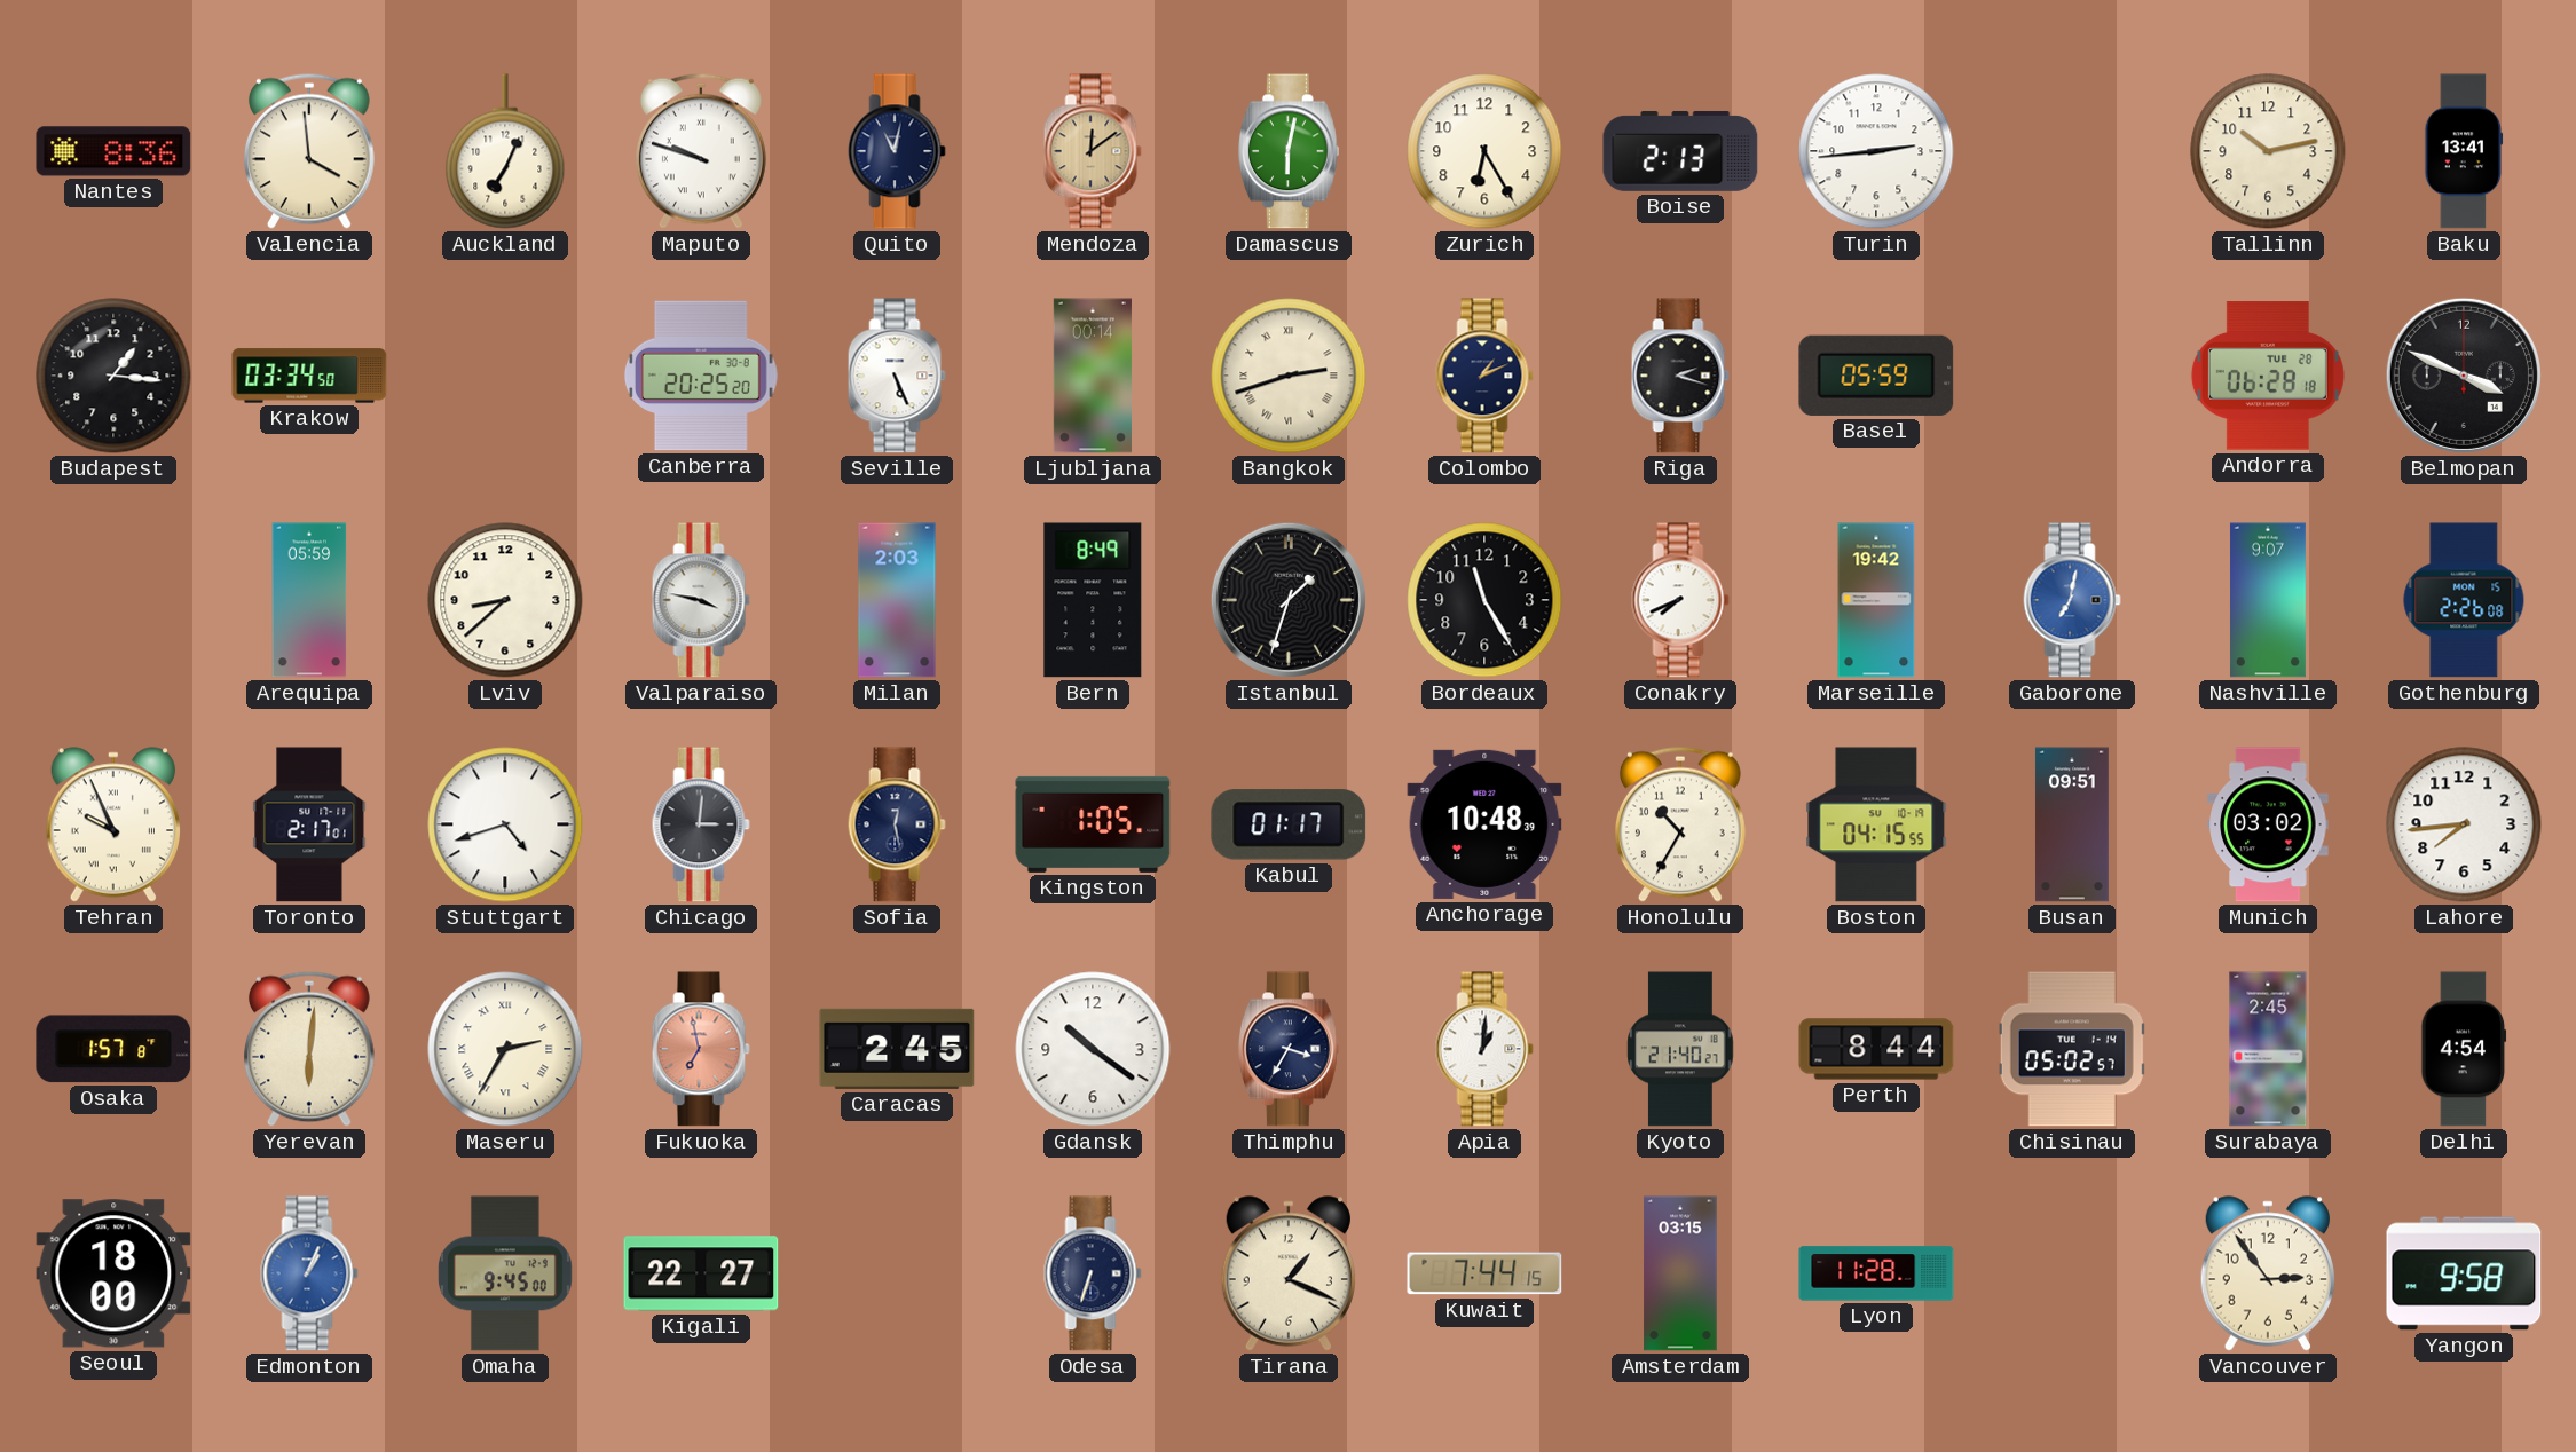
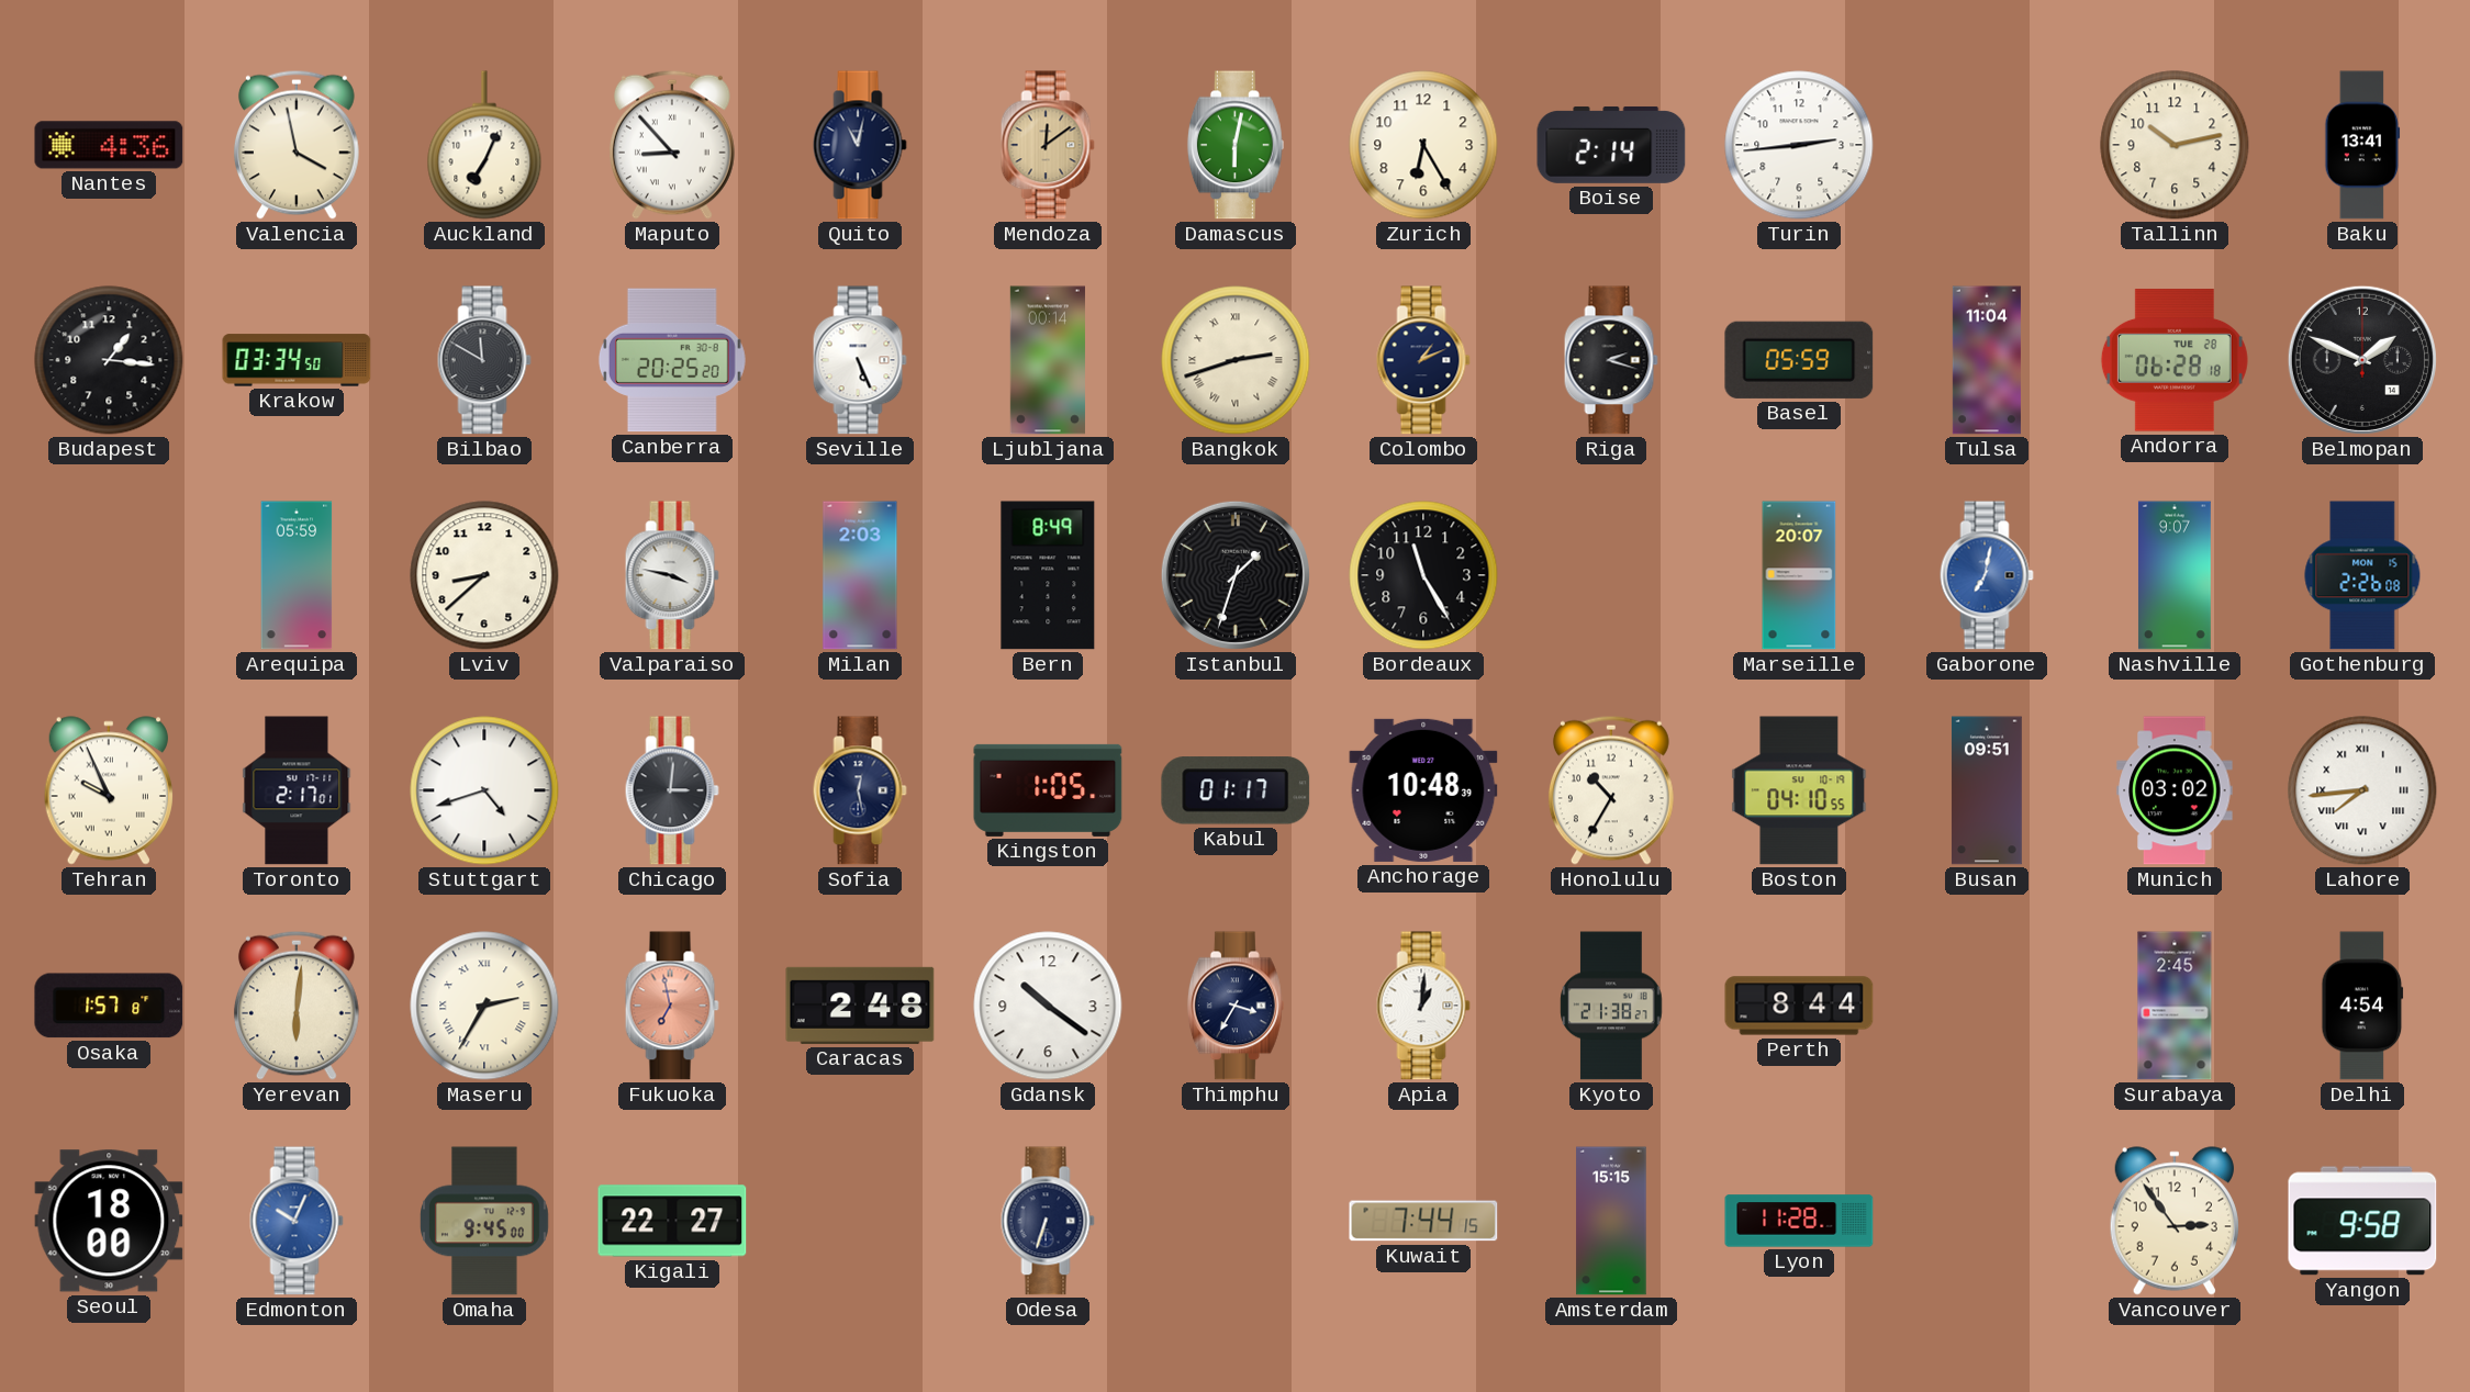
Nantes: 8:36 -> 4:36 (109, 145)
Valencia: 3:59 -> 3:58 (297, 145)
Maputo: 9:48 -> 8:53 (672, 145)
Boise: 2:13 -> 2:14 (1611, 145)
Bilbao: none -> 11:50 (484, 360)
Tulsa: none -> 11:04 (1987, 360)
Belmopan: 3:49 -> 1:49 (2362, 360)
Conakry: 7:41 -> none (1680, 600)
Marseille: 19:42 -> 20:07 (1799, 575)
Boston: 04:15 -> 04:10 (1799, 790)
Lahore numerals: Arabic -> Roman (2362, 790)
Caracas: 2:45 -> 2:48 (860, 1006)
Kyoto: 21:40 -> 21:38 (1611, 1006)
Chisinau: 05:02 -> none (2072, 1049)
Edmonton: 1:04 -> 10:04 (297, 1221)
Tirana: 1:19 -> none (1289, 1273)
Amsterdam: 03:15 -> 15:15 (1611, 1221)
